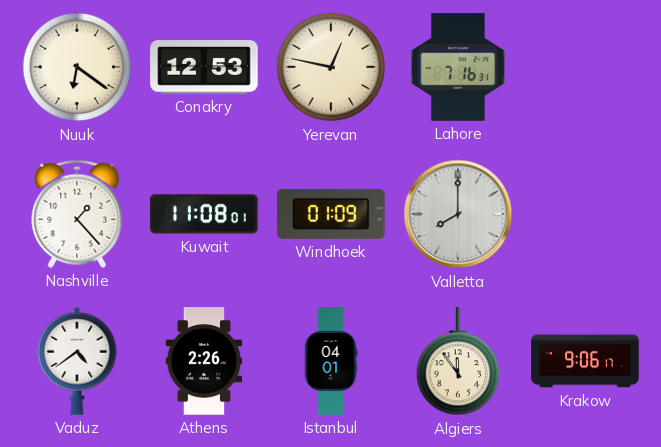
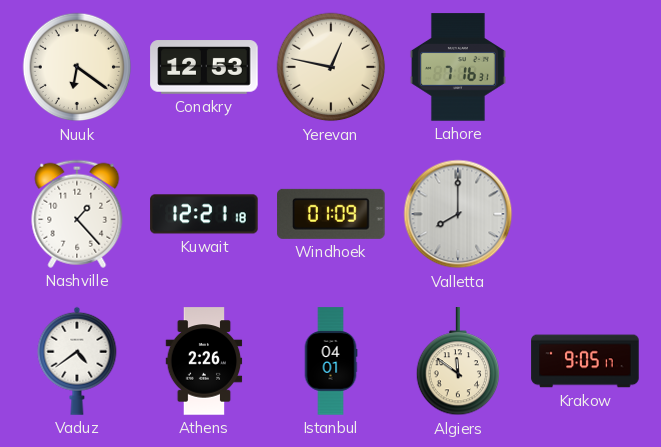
Kuwait: 11:08 -> 12:21 (204, 214)
Algiers: 11:54 -> 11:51 (457, 362)
Krakow: 9:06 -> 9:05 (585, 361)
